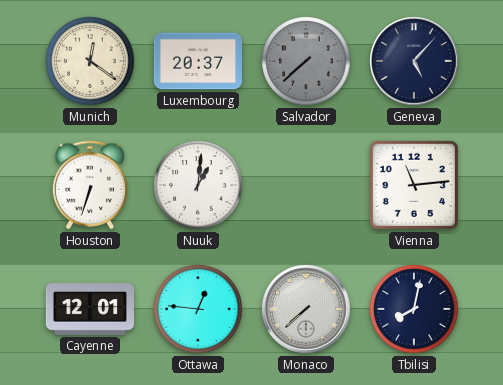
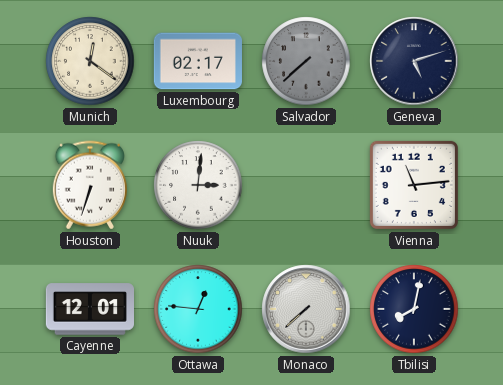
Luxembourg: 20:37 -> 02:17 (198, 61)
Geneva: 5:07 -> 5:12 (414, 61)
Nuuk: 1:01 -> 3:01 (198, 185)
